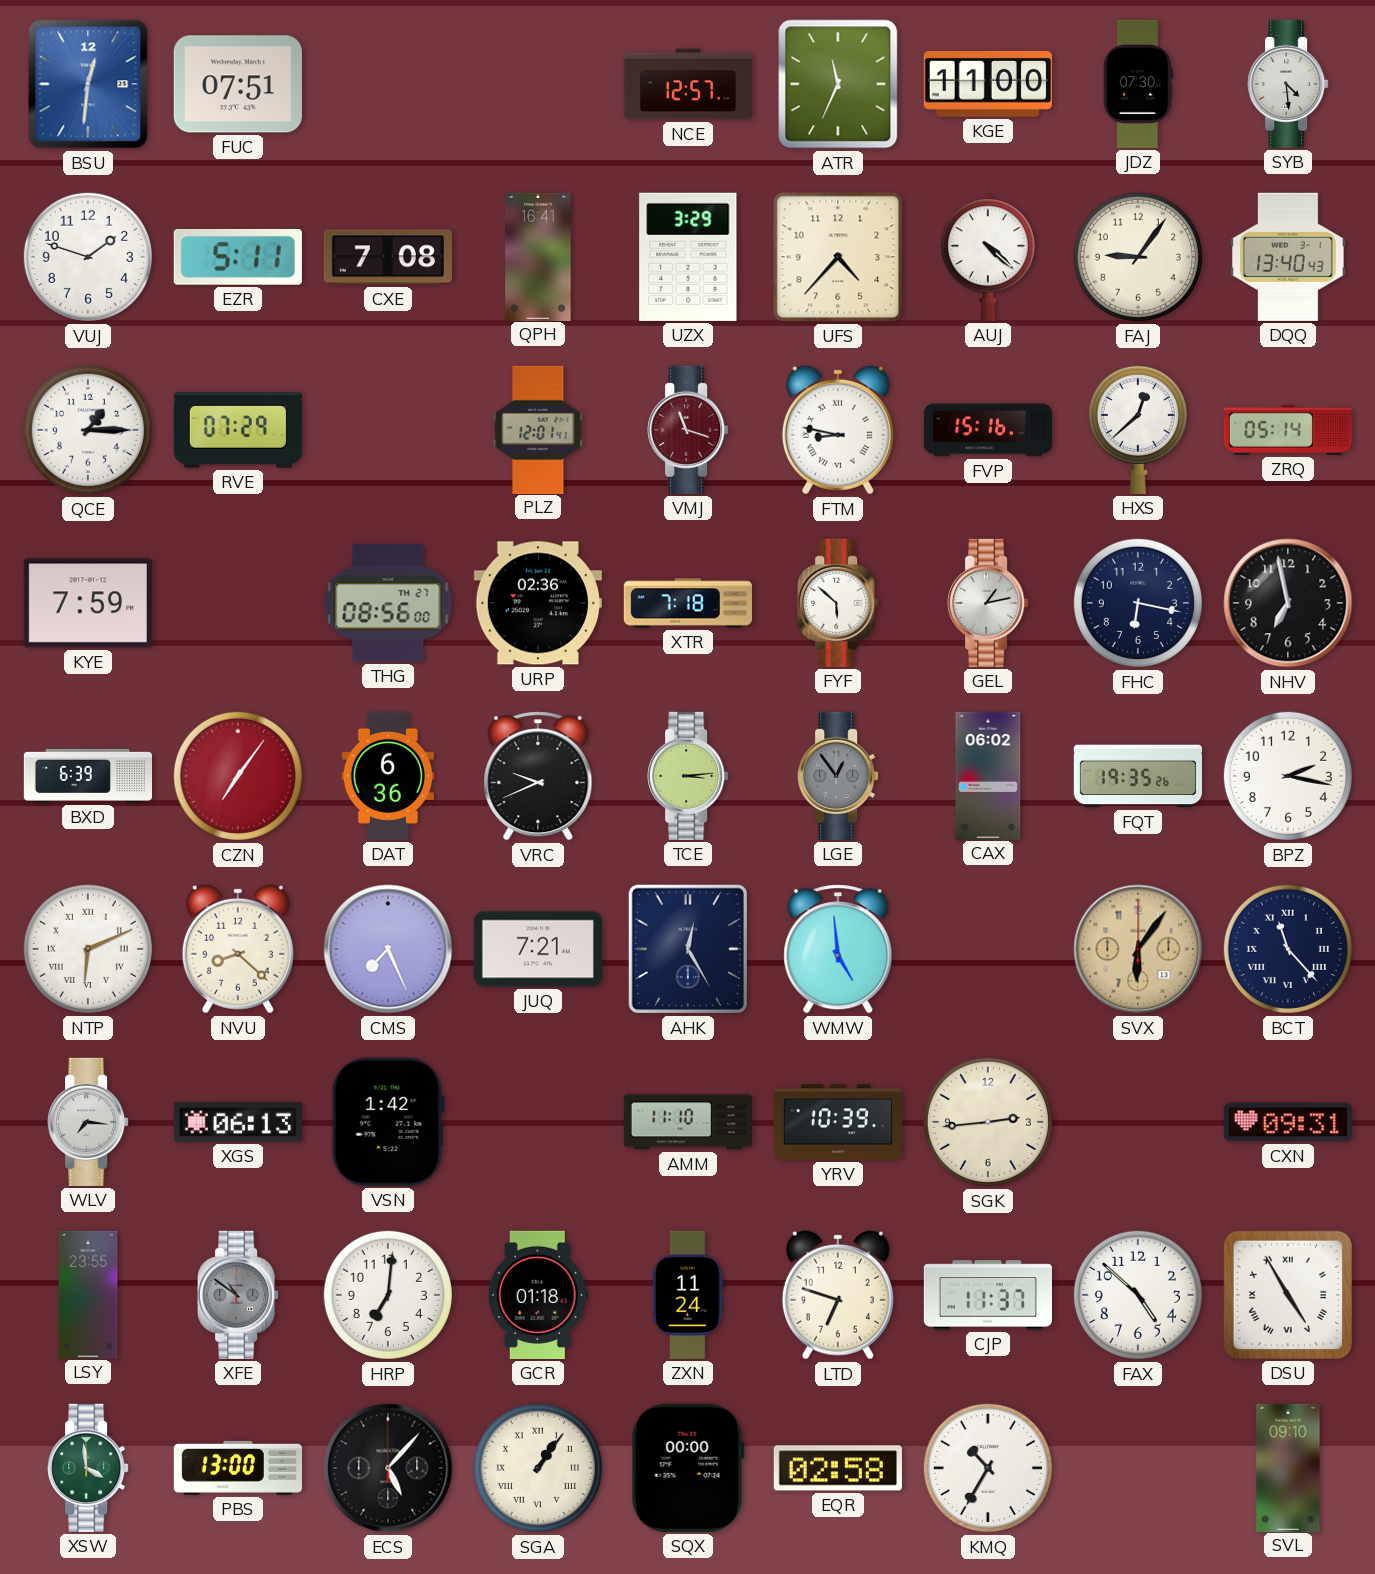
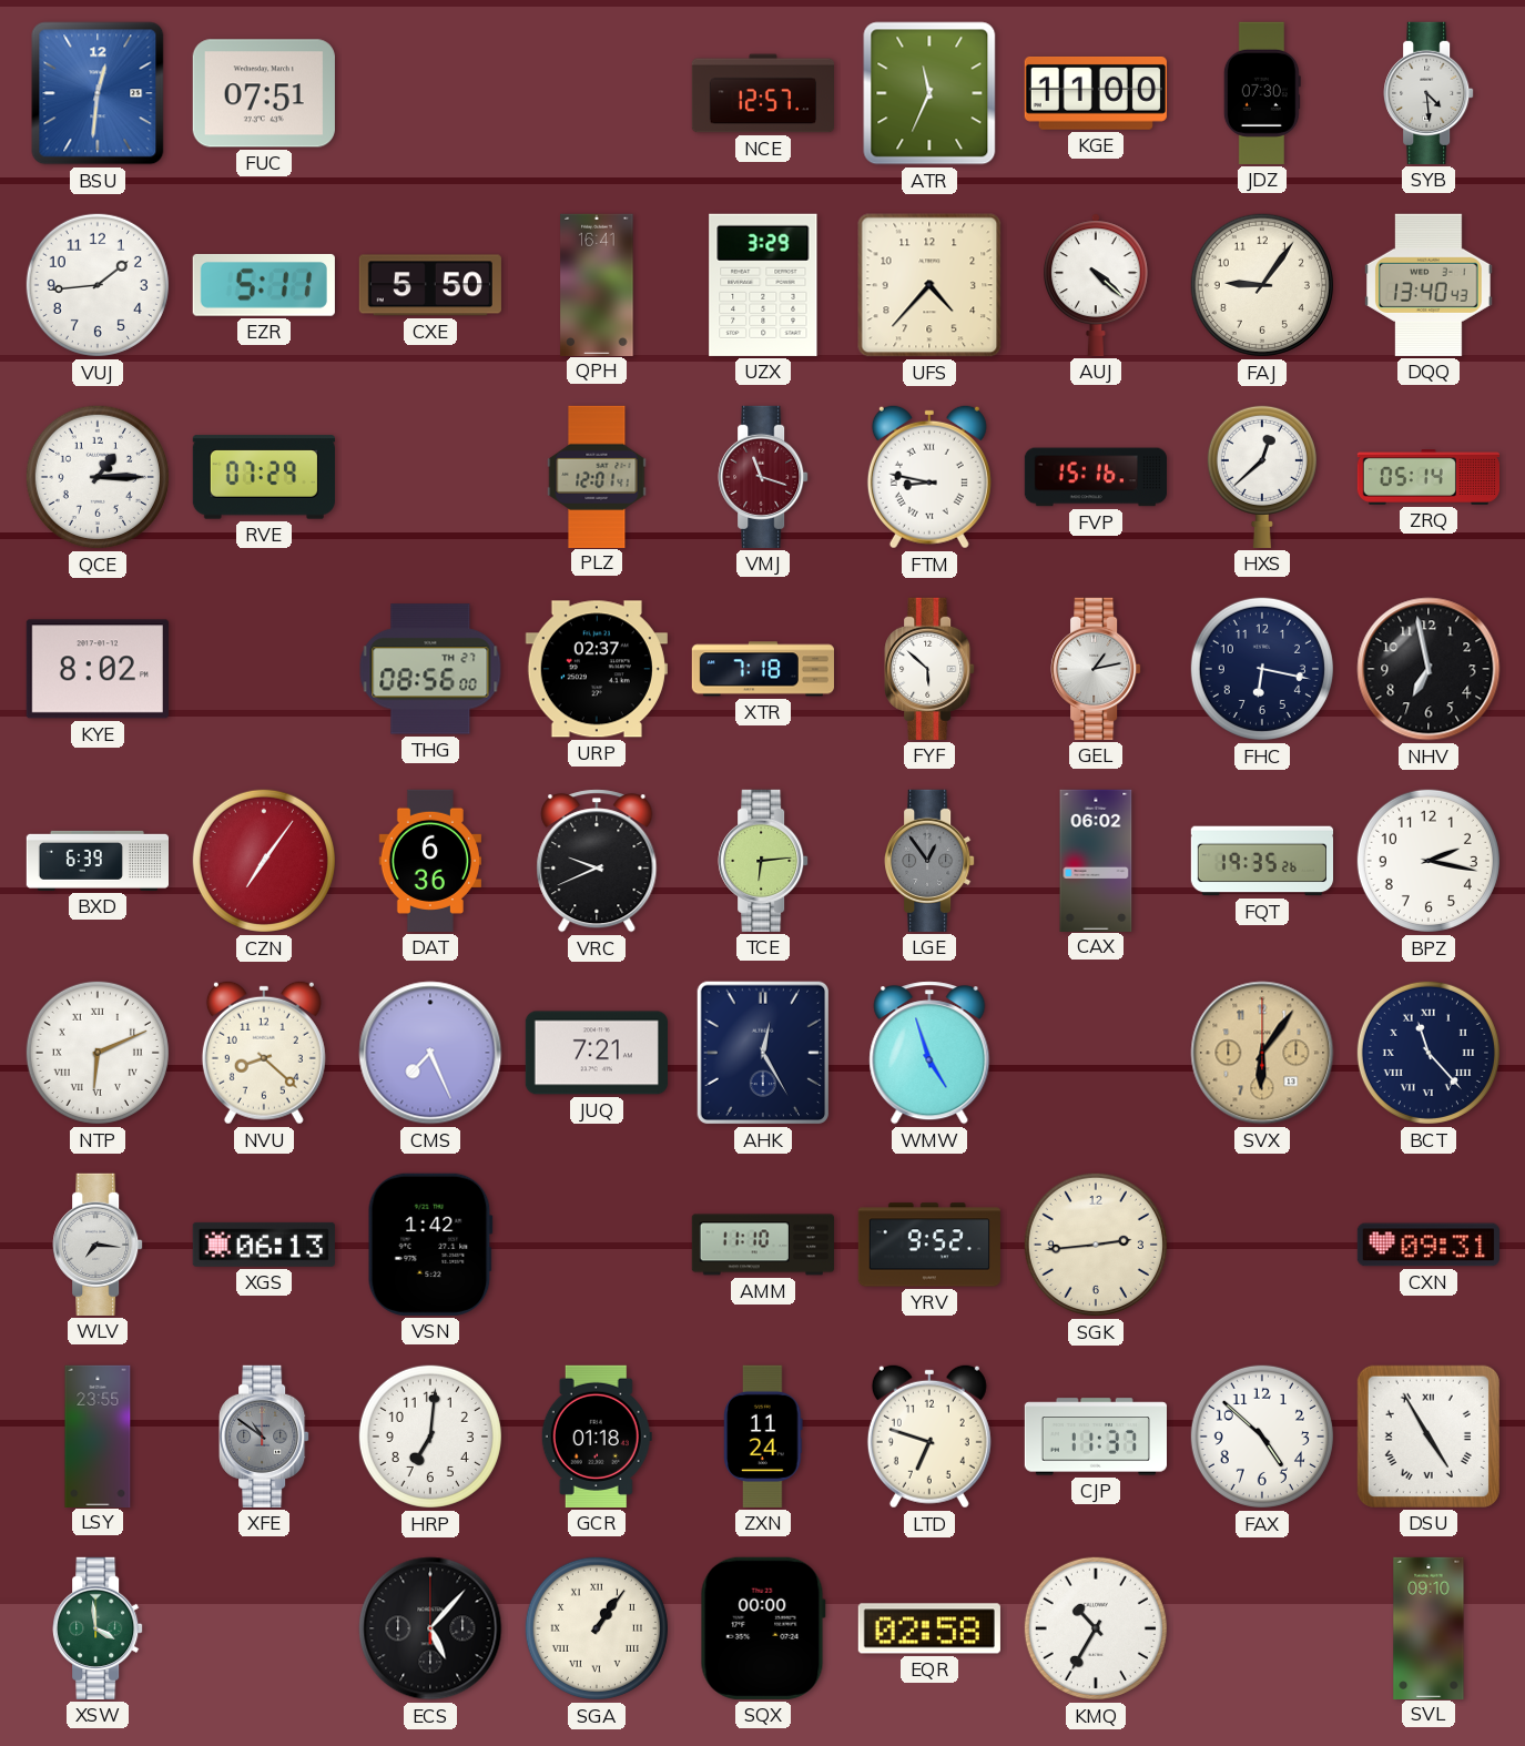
VUJ: 1:48 -> 1:44 (98, 285)
CXE: 7:08 -> 5:50 (430, 285)
KYE: 7:59 -> 8:02 (98, 669)
URP: 02:36 -> 02:37 (597, 669)
TCE: 3:14 -> 6:14 (763, 861)
WMW: 4:59 -> 4:57 (929, 1053)
YRV: 10:39 -> 9:52 (928, 1245)
PBS: 13:00 -> none (238, 1468)
